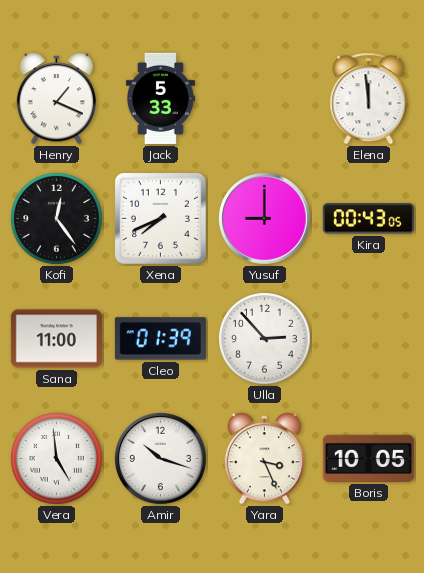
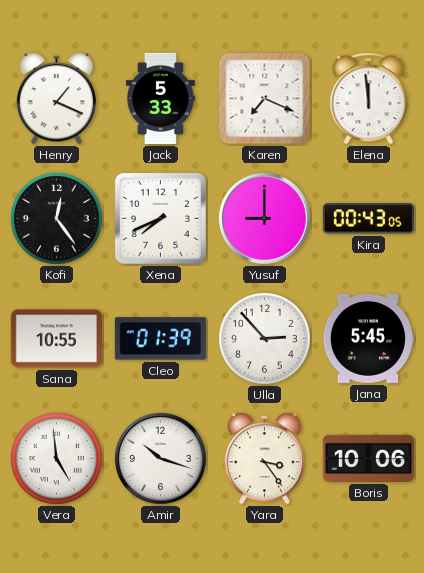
Karen: none -> 7:19 (265, 99)
Sana: 11:00 -> 10:55 (56, 339)
Jana: none -> 5:45 (368, 338)
Yara: 3:26 -> 3:24 (264, 459)
Boris: 10:05 -> 10:06 (368, 458)
